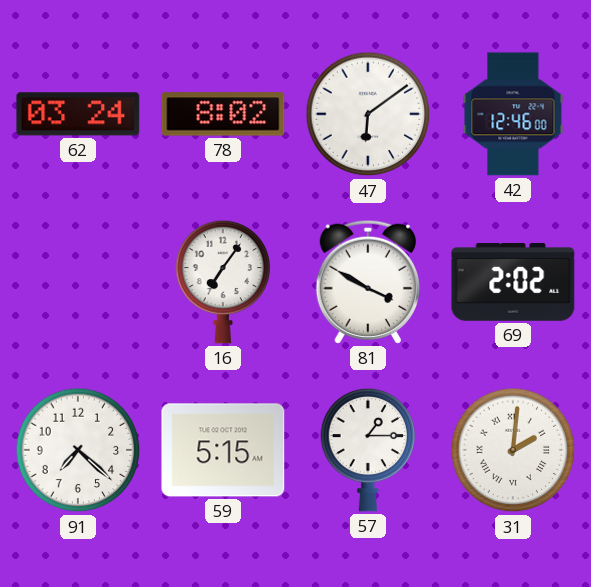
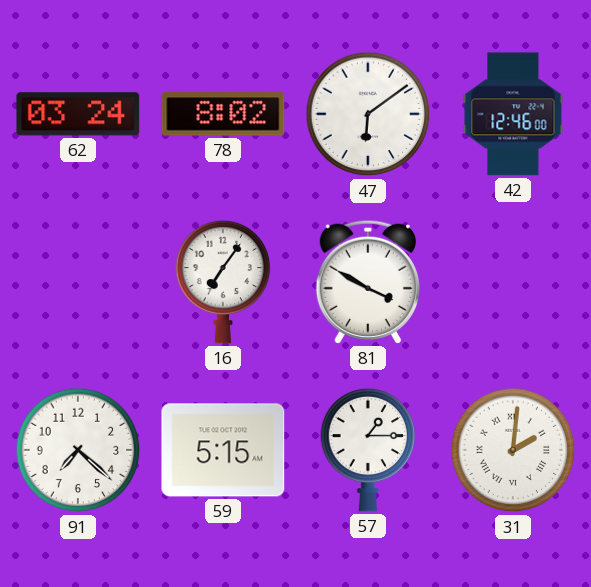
69: 2:02 -> none (513, 283)
